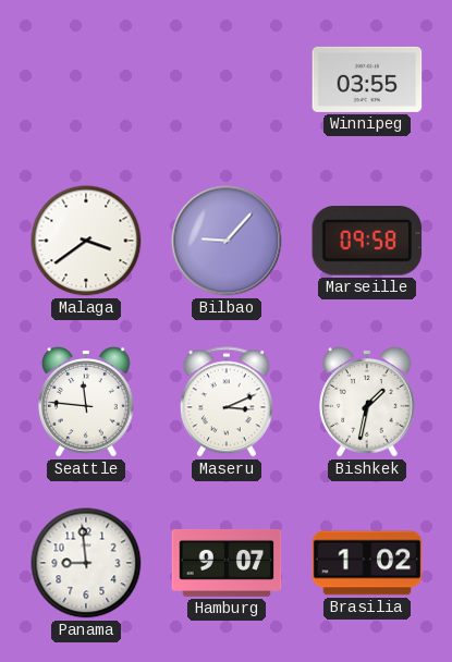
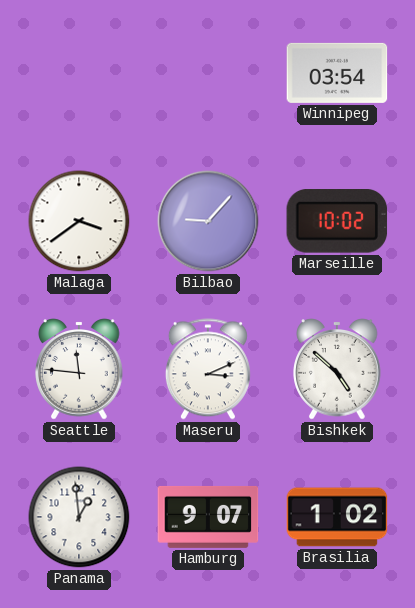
Winnipeg: 03:55 -> 03:54 (337, 73)
Marseille: 09:58 -> 10:02 (337, 222)
Bishkek: 1:32 -> 4:52 (337, 369)
Panama: 8:59 -> 12:59 (79, 517)
